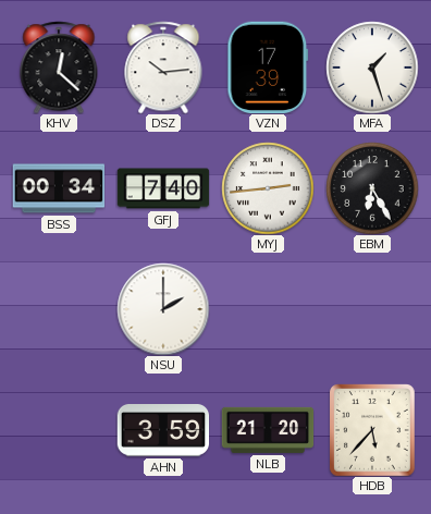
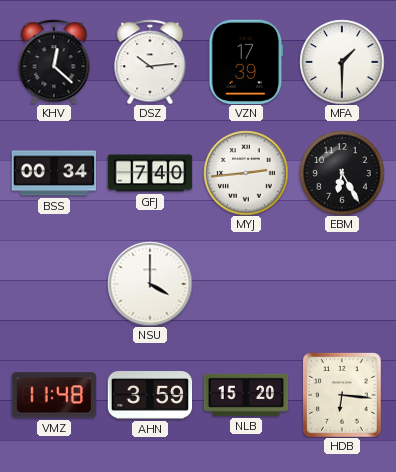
MFA: 1:27 -> 1:30 (342, 62)
NSU: 2:00 -> 4:00 (150, 284)
VMZ: none -> 11:48 (54, 395)
NLB: 21:20 -> 15:20 (246, 395)
HDB: 5:37 -> 6:16 (343, 395)
